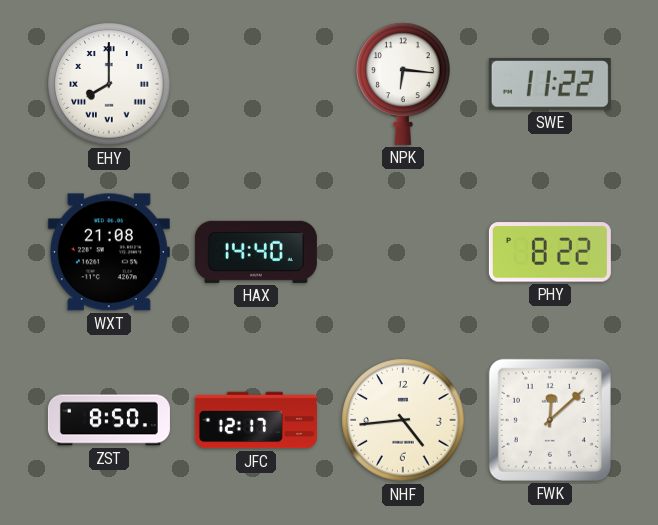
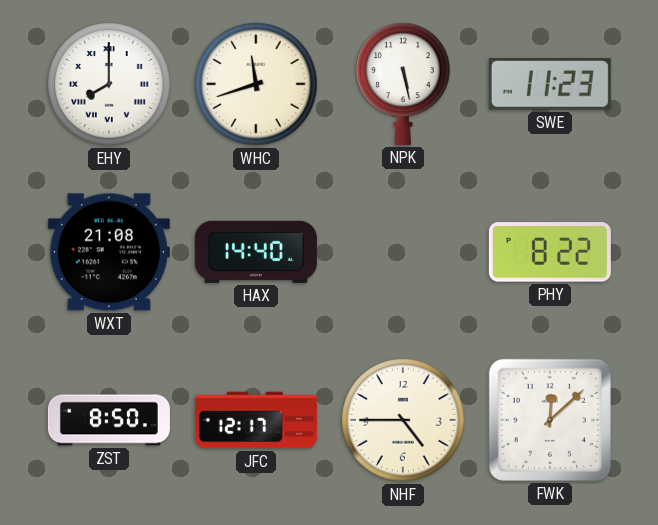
WHC: none -> 11:42 (256, 84)
NPK: 6:16 -> 5:28 (403, 84)
SWE: 11:22 -> 11:23 (550, 84)
NHF: 4:44 -> 4:45 (403, 420)
